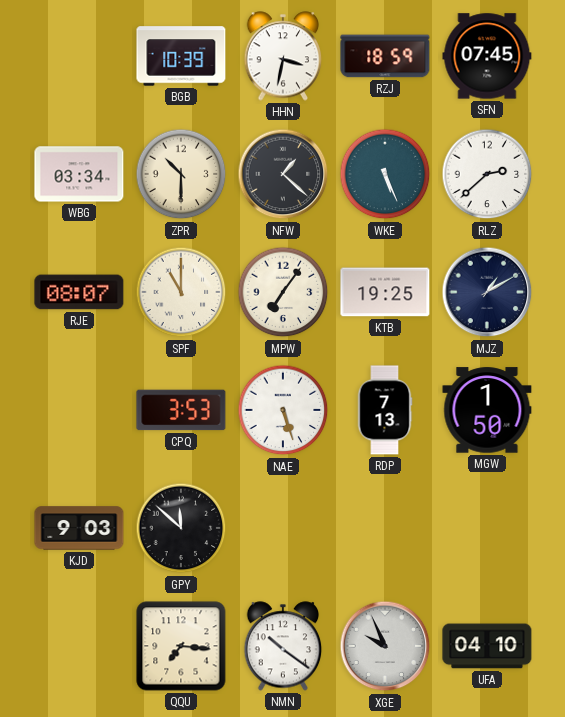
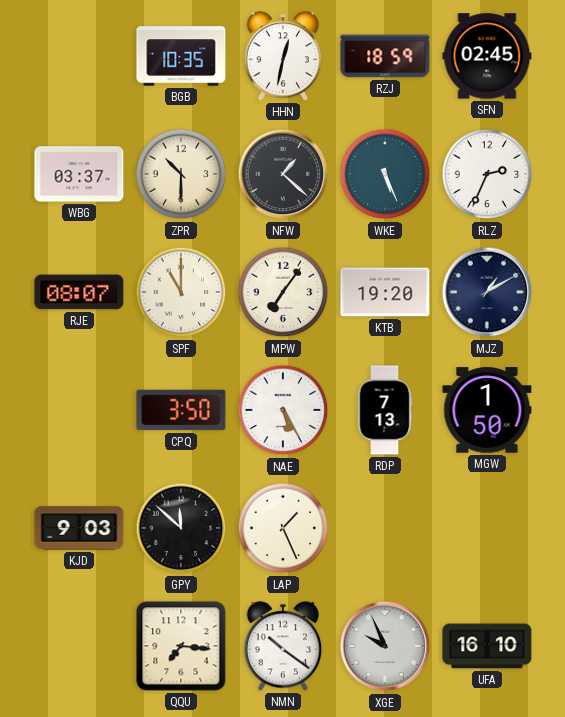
BGB: 10:39 -> 10:35 (181, 56)
HHN: 3:32 -> 12:32 (283, 56)
SFN: 07:45 -> 02:45 (487, 56)
WBG: 03:34 -> 03:37 (79, 174)
RLZ: 2:38 -> 2:34 (487, 174)
KTB: 19:25 -> 19:20 (385, 292)
CPQ: 3:53 -> 3:50 (181, 410)
NAE: 5:27 -> 5:25 (283, 410)
LAP: none -> 1:26 (283, 528)
UFA: 04:10 -> 16:10 (487, 646)
